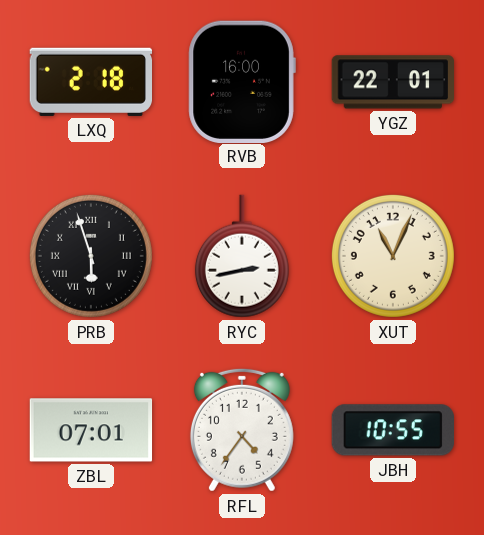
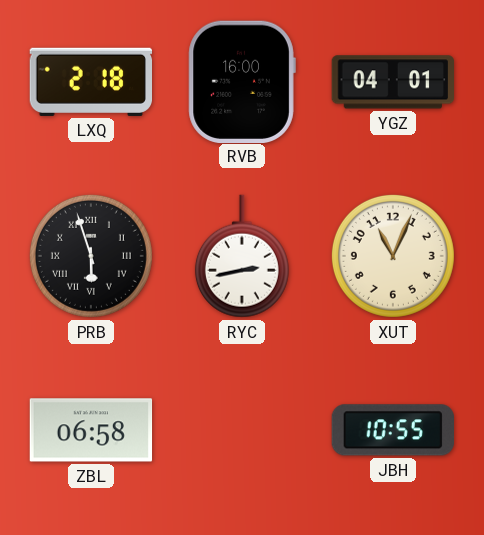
YGZ: 22:01 -> 04:01 (393, 82)
ZBL: 07:01 -> 06:58 (91, 430)
RFL: 4:36 -> none (242, 430)
